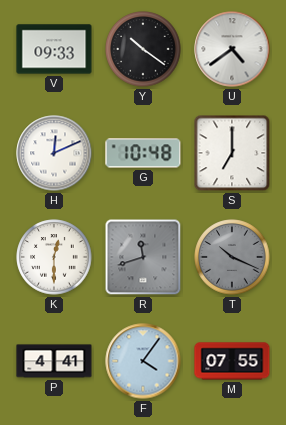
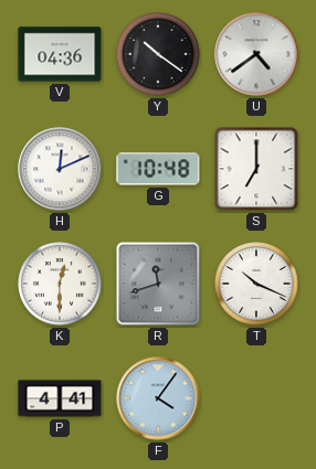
V: 09:33 -> 04:36 (60, 54)
T dial: grey -> white (256, 284)
M: 07:55 -> none (232, 361)
